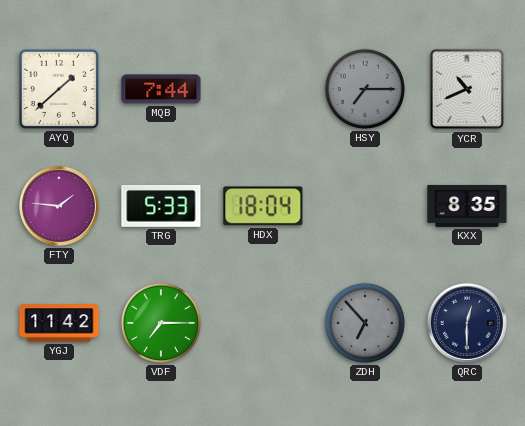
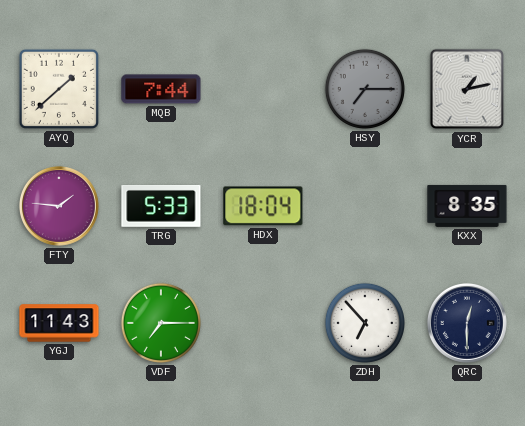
YCR: 10:41 -> 1:13 (467, 89)
YGJ: 11:42 -> 11:43 (59, 323)
ZDH dial: grey -> white (365, 323)
